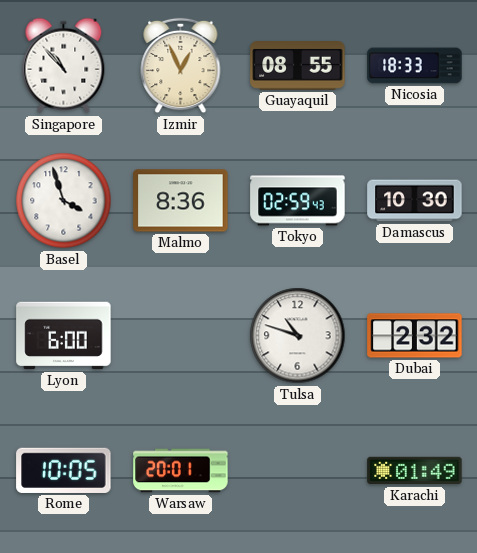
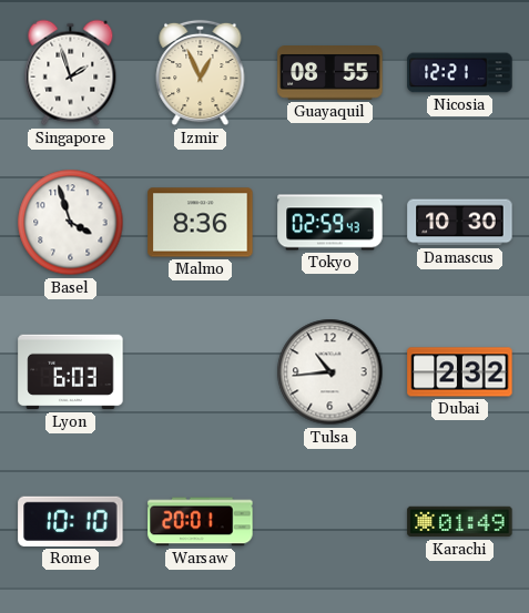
Singapore: 10:53 -> 1:57 (71, 73)
Nicosia: 18:33 -> 12:21 (460, 73)
Lyon: 6:00 -> 6:03 (71, 372)
Tulsa: 10:48 -> 10:44 (330, 372)
Rome: 10:05 -> 10:10 (71, 521)
